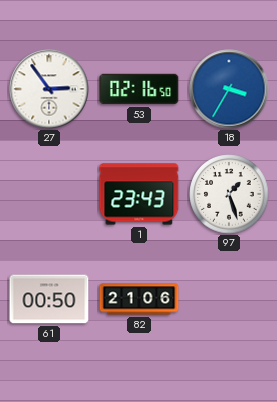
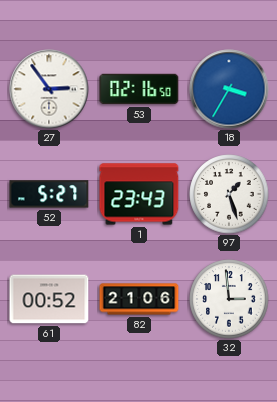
52: none -> 5:27 (49, 194)
61: 00:50 -> 00:52 (49, 299)
32: none -> 2:59 (229, 299)
